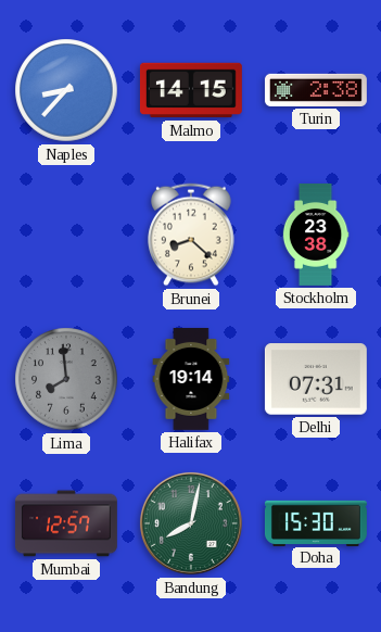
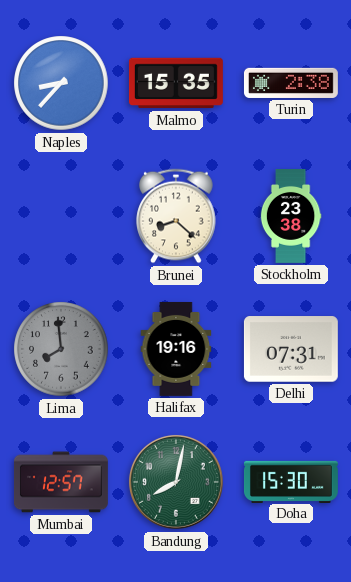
Malmo: 14:15 -> 15:35 (176, 83)
Halifax: 19:14 -> 19:16 (176, 349)
